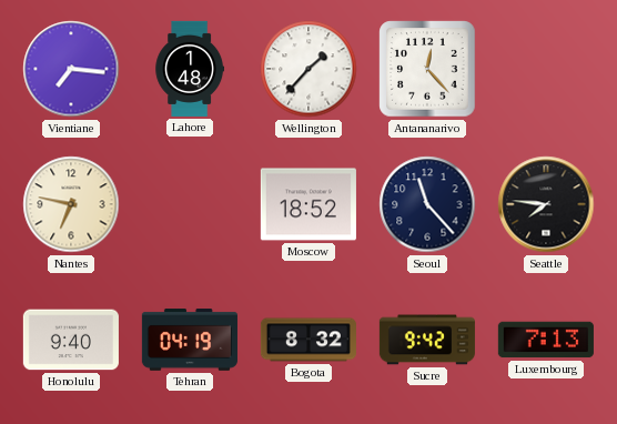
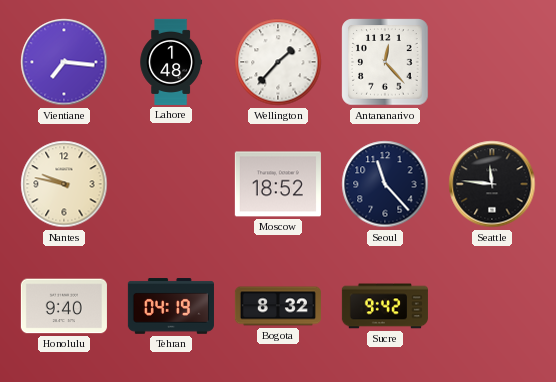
Nantes: 6:47 -> 9:47 (64, 184)
Seattle: 7:46 -> 11:46 (492, 184)
Luxembourg: 7:13 -> none (546, 340)
